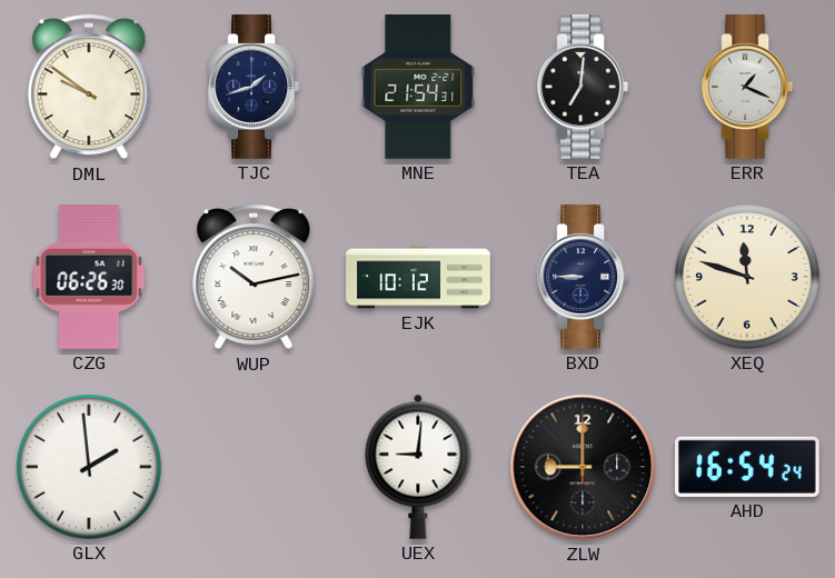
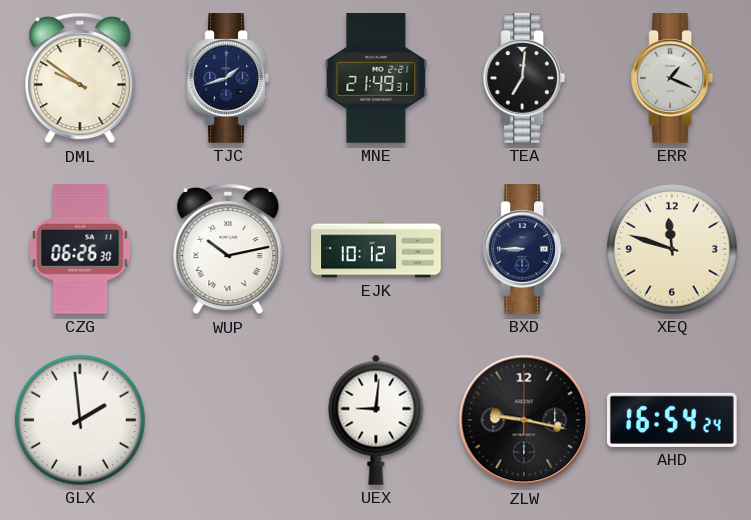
MNE: 21:54 -> 21:49 (376, 79)
ZLW: 9:00 -> 9:17 (524, 420)
